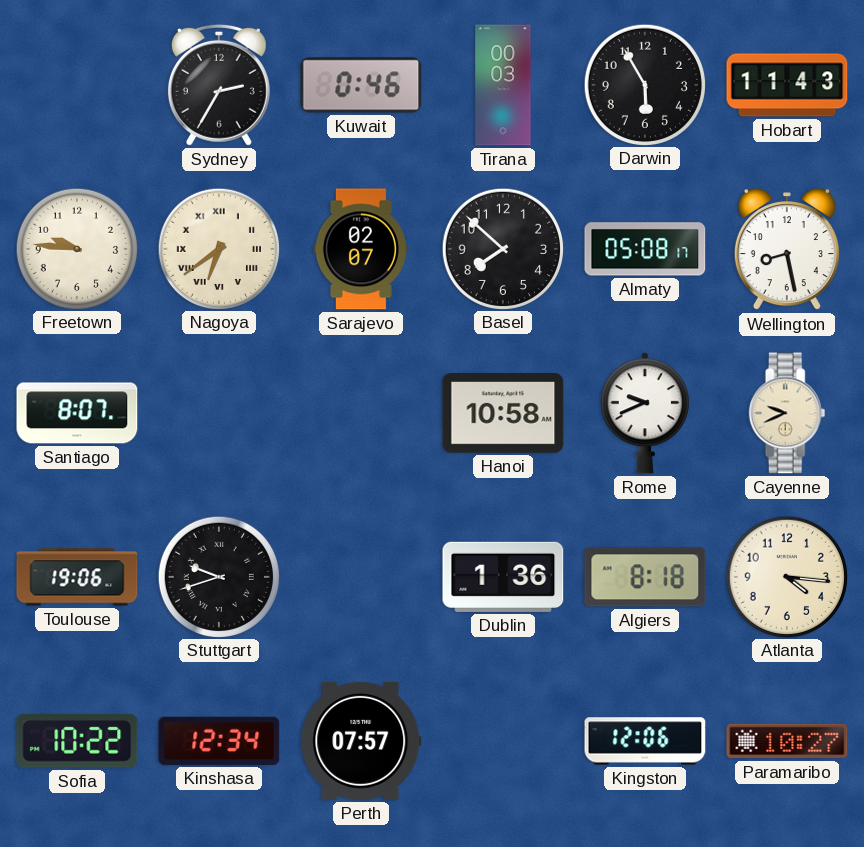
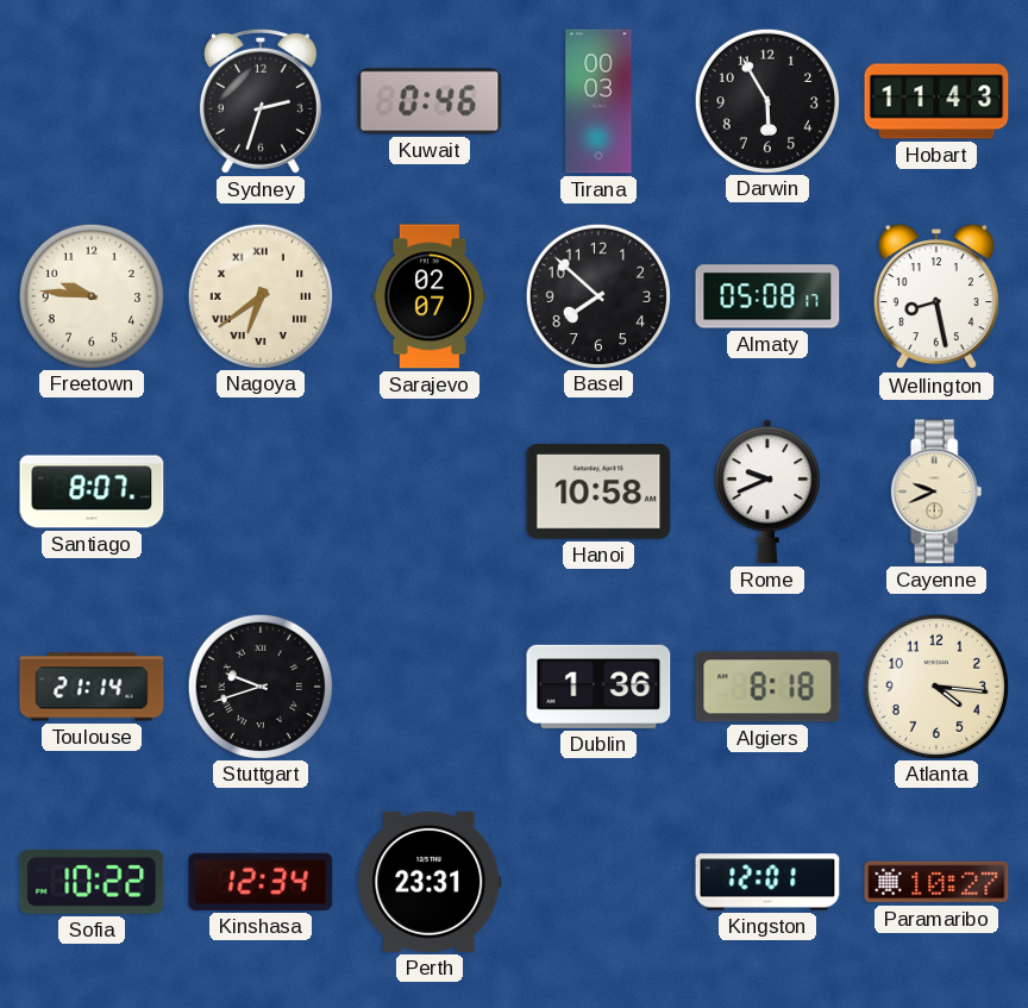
Sydney: 2:35 -> 2:33 (261, 101)
Toulouse: 19:06 -> 21:14 (92, 687)
Perth: 07:57 -> 23:31 (430, 882)
Kingston: 12:06 -> 12:01 (767, 882)
